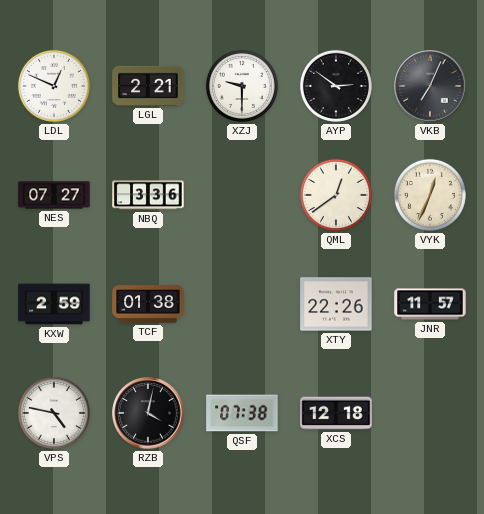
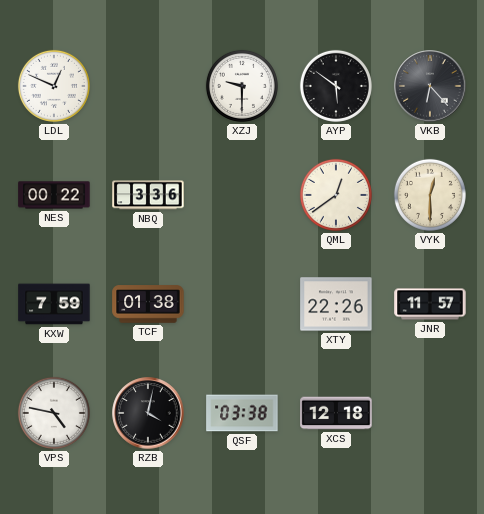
LGL: 2:21 -> none (148, 86)
AYP: 2:51 -> 5:51 (336, 86)
VKB: 7:04 -> 6:23 (430, 86)
NES: 07:27 -> 00:22 (54, 195)
VYK: 12:34 -> 12:30 (430, 195)
KXW: 2:59 -> 7:59 (54, 304)
QSF: 07:38 -> 03:38 (242, 413)
